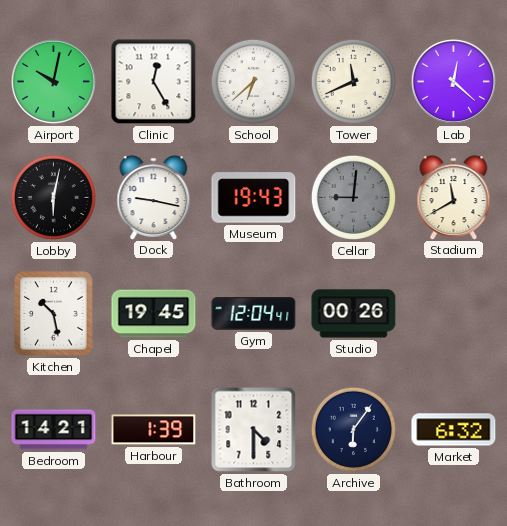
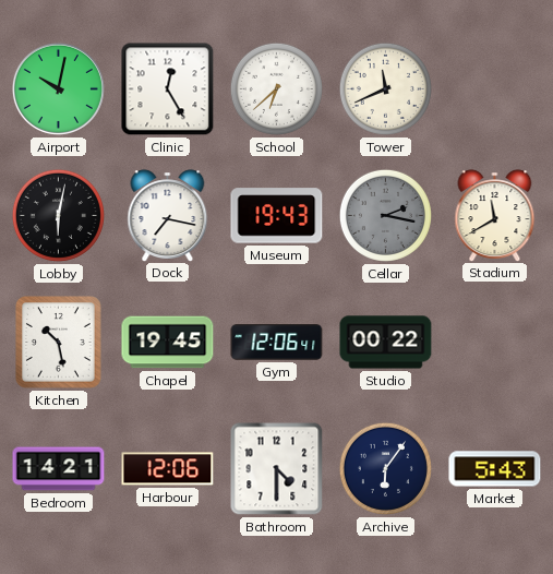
Lab: 12:22 -> none (453, 81)
Dock: 9:17 -> 7:17 (168, 215)
Cellar: 9:01 -> 2:17 (385, 215)
Gym: 12:04 -> 12:06 (277, 343)
Studio: 00:26 -> 00:22 (386, 343)
Harbour: 1:39 -> 12:06 (168, 469)
Market: 6:32 -> 5:43 (495, 469)
